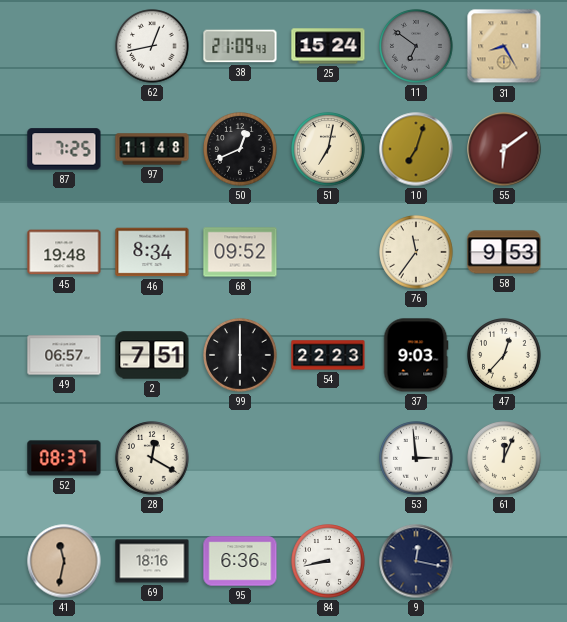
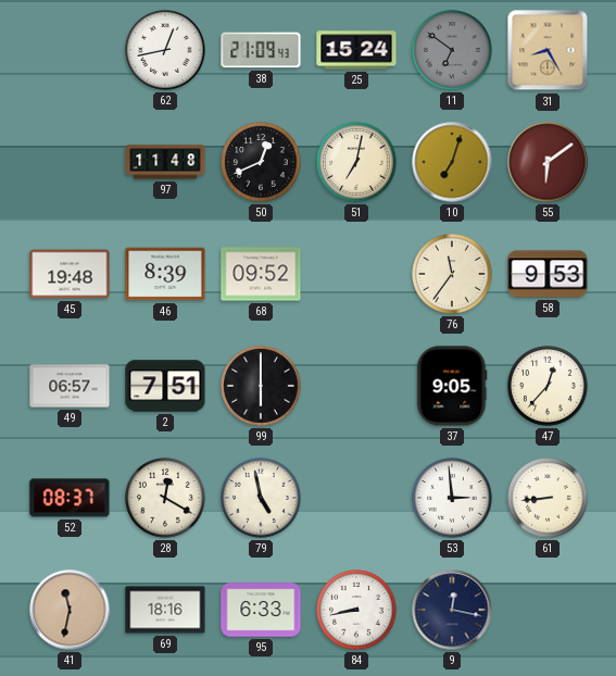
87: 7:25 -> none (64, 149)
46: 8:34 -> 8:39 (165, 274)
54: 22:23 -> none (328, 355)
37: 9:03 -> 9:05 (452, 386)
79: none -> 4:58 (261, 498)
61: 12:04 -> 8:44 (548, 498)
95: 6:36 -> 6:33 (261, 610)
